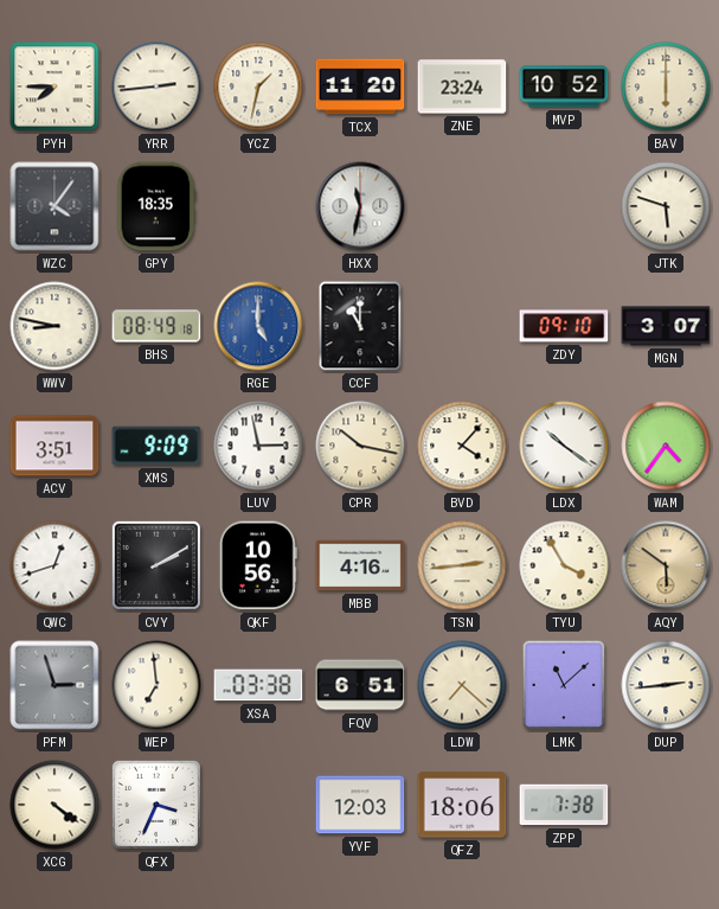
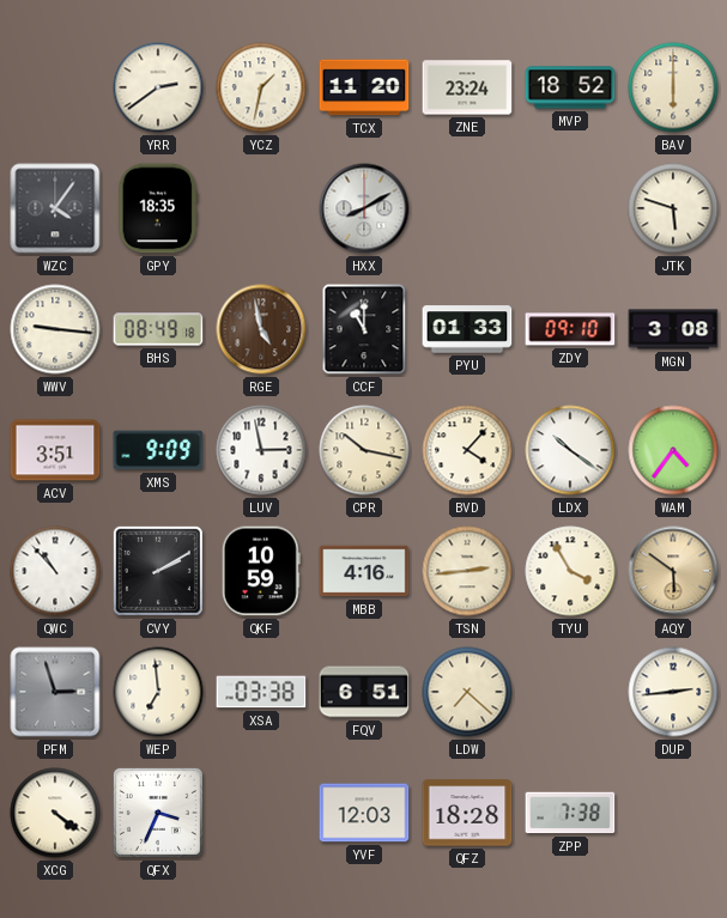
PYH: 7:45 -> none (54, 87)
YRR: 2:44 -> 2:39 (158, 87)
MVP: 10:52 -> 18:52 (570, 87)
HXX: 11:32 -> 8:10 (364, 208)
WWV: 8:47 -> 9:16 (55, 329)
RGE: 5:00 -> 4:58 (261, 329)
RGE dial: blue -> brown (261, 329)
PYU: none -> 01:33 (467, 329)
MGN: 3:07 -> 3:08 (673, 329)
QWC: 12:42 -> 10:53 (55, 571)
QKF: 10:56 -> 10:59 (261, 571)
LMK: 11:08 -> none (564, 685)
QFZ: 18:06 -> 18:28 (467, 813)
